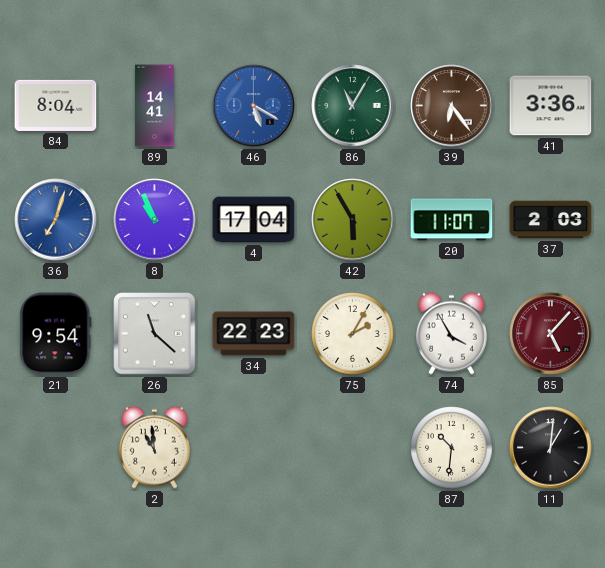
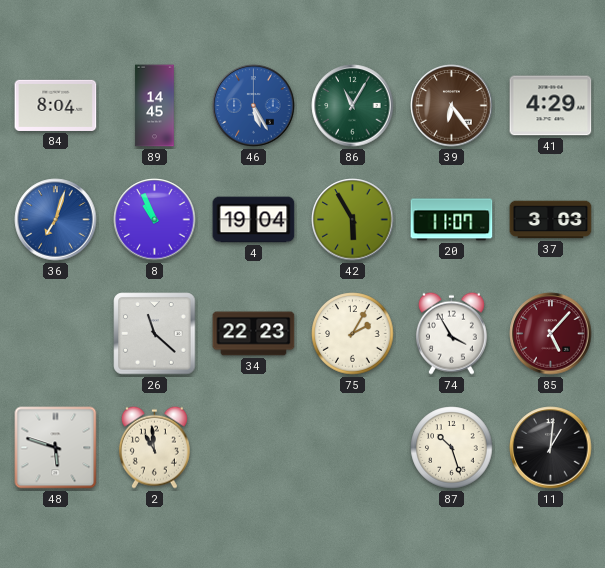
89: 14:41 -> 14:45 (155, 106)
46: 5:20 -> 5:25 (254, 106)
41: 3:36 -> 4:29 (551, 106)
4: 17:04 -> 19:04 (254, 220)
37: 2:03 -> 3:03 (551, 220)
21: 9:54 -> none (56, 334)
48: none -> 5:48 (56, 448)
87: 10:31 -> 10:27 (452, 448)
